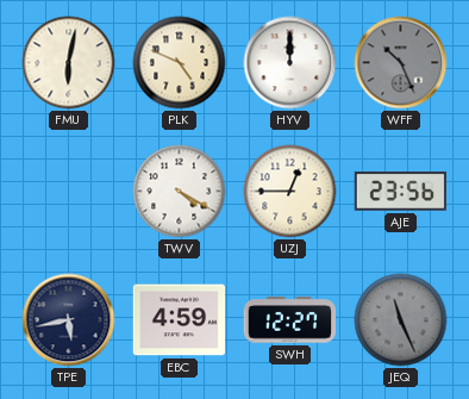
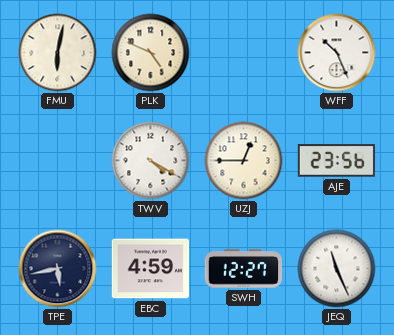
HYV: 12:00 -> none (290, 63)
WFF dial: grey -> white (337, 53)
JEQ dial: grey -> white (337, 269)
